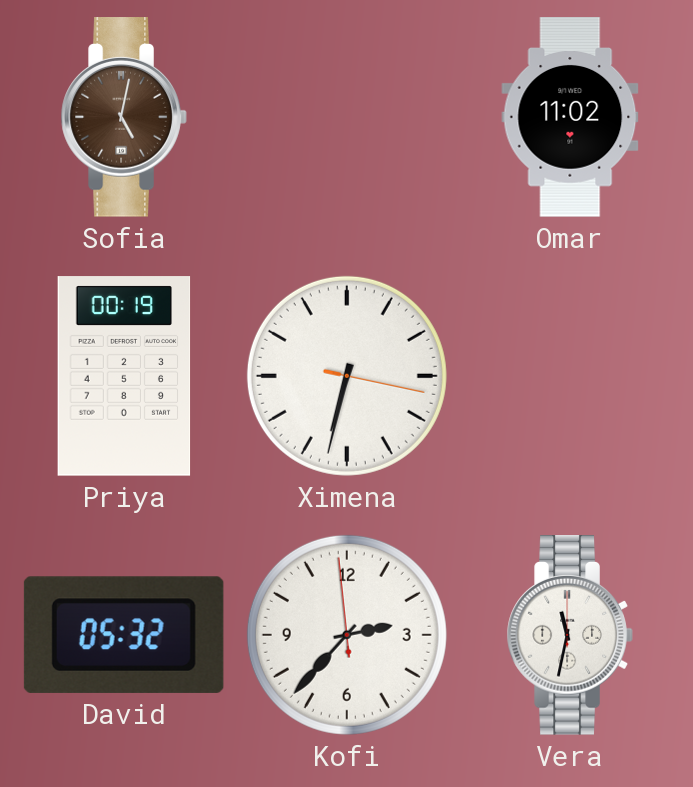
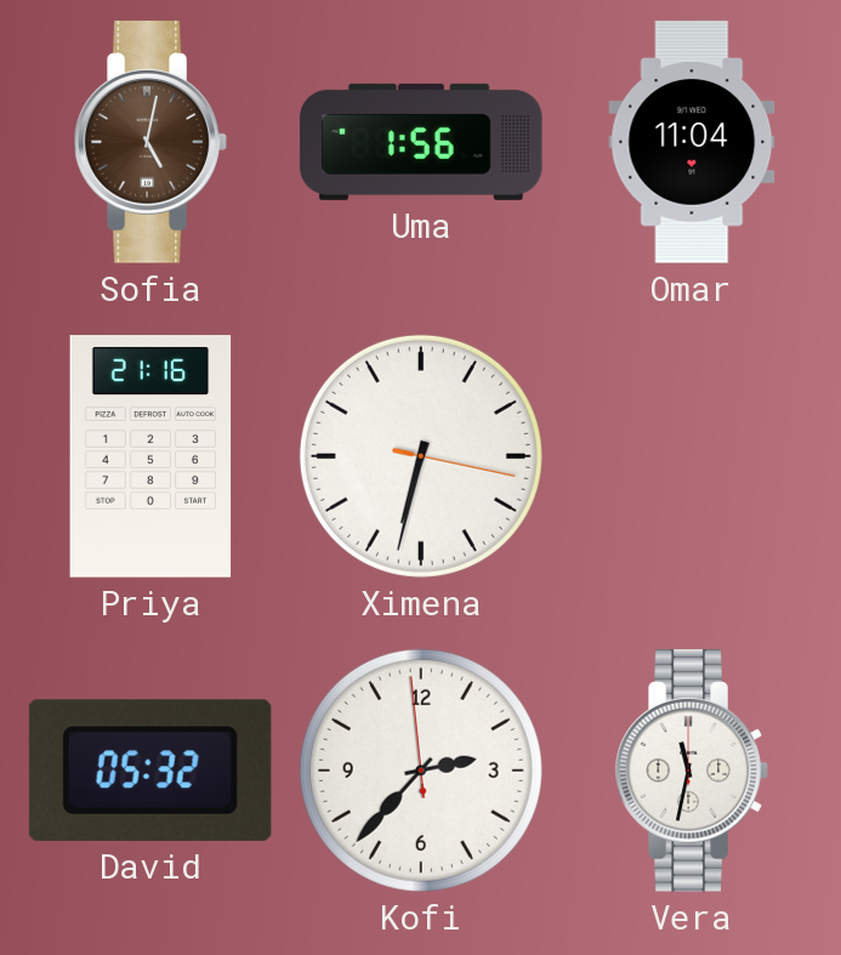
Uma: none -> 1:56 (421, 142)
Omar: 11:02 -> 11:04 (692, 142)
Priya: 00:19 -> 21:16 (150, 456)
